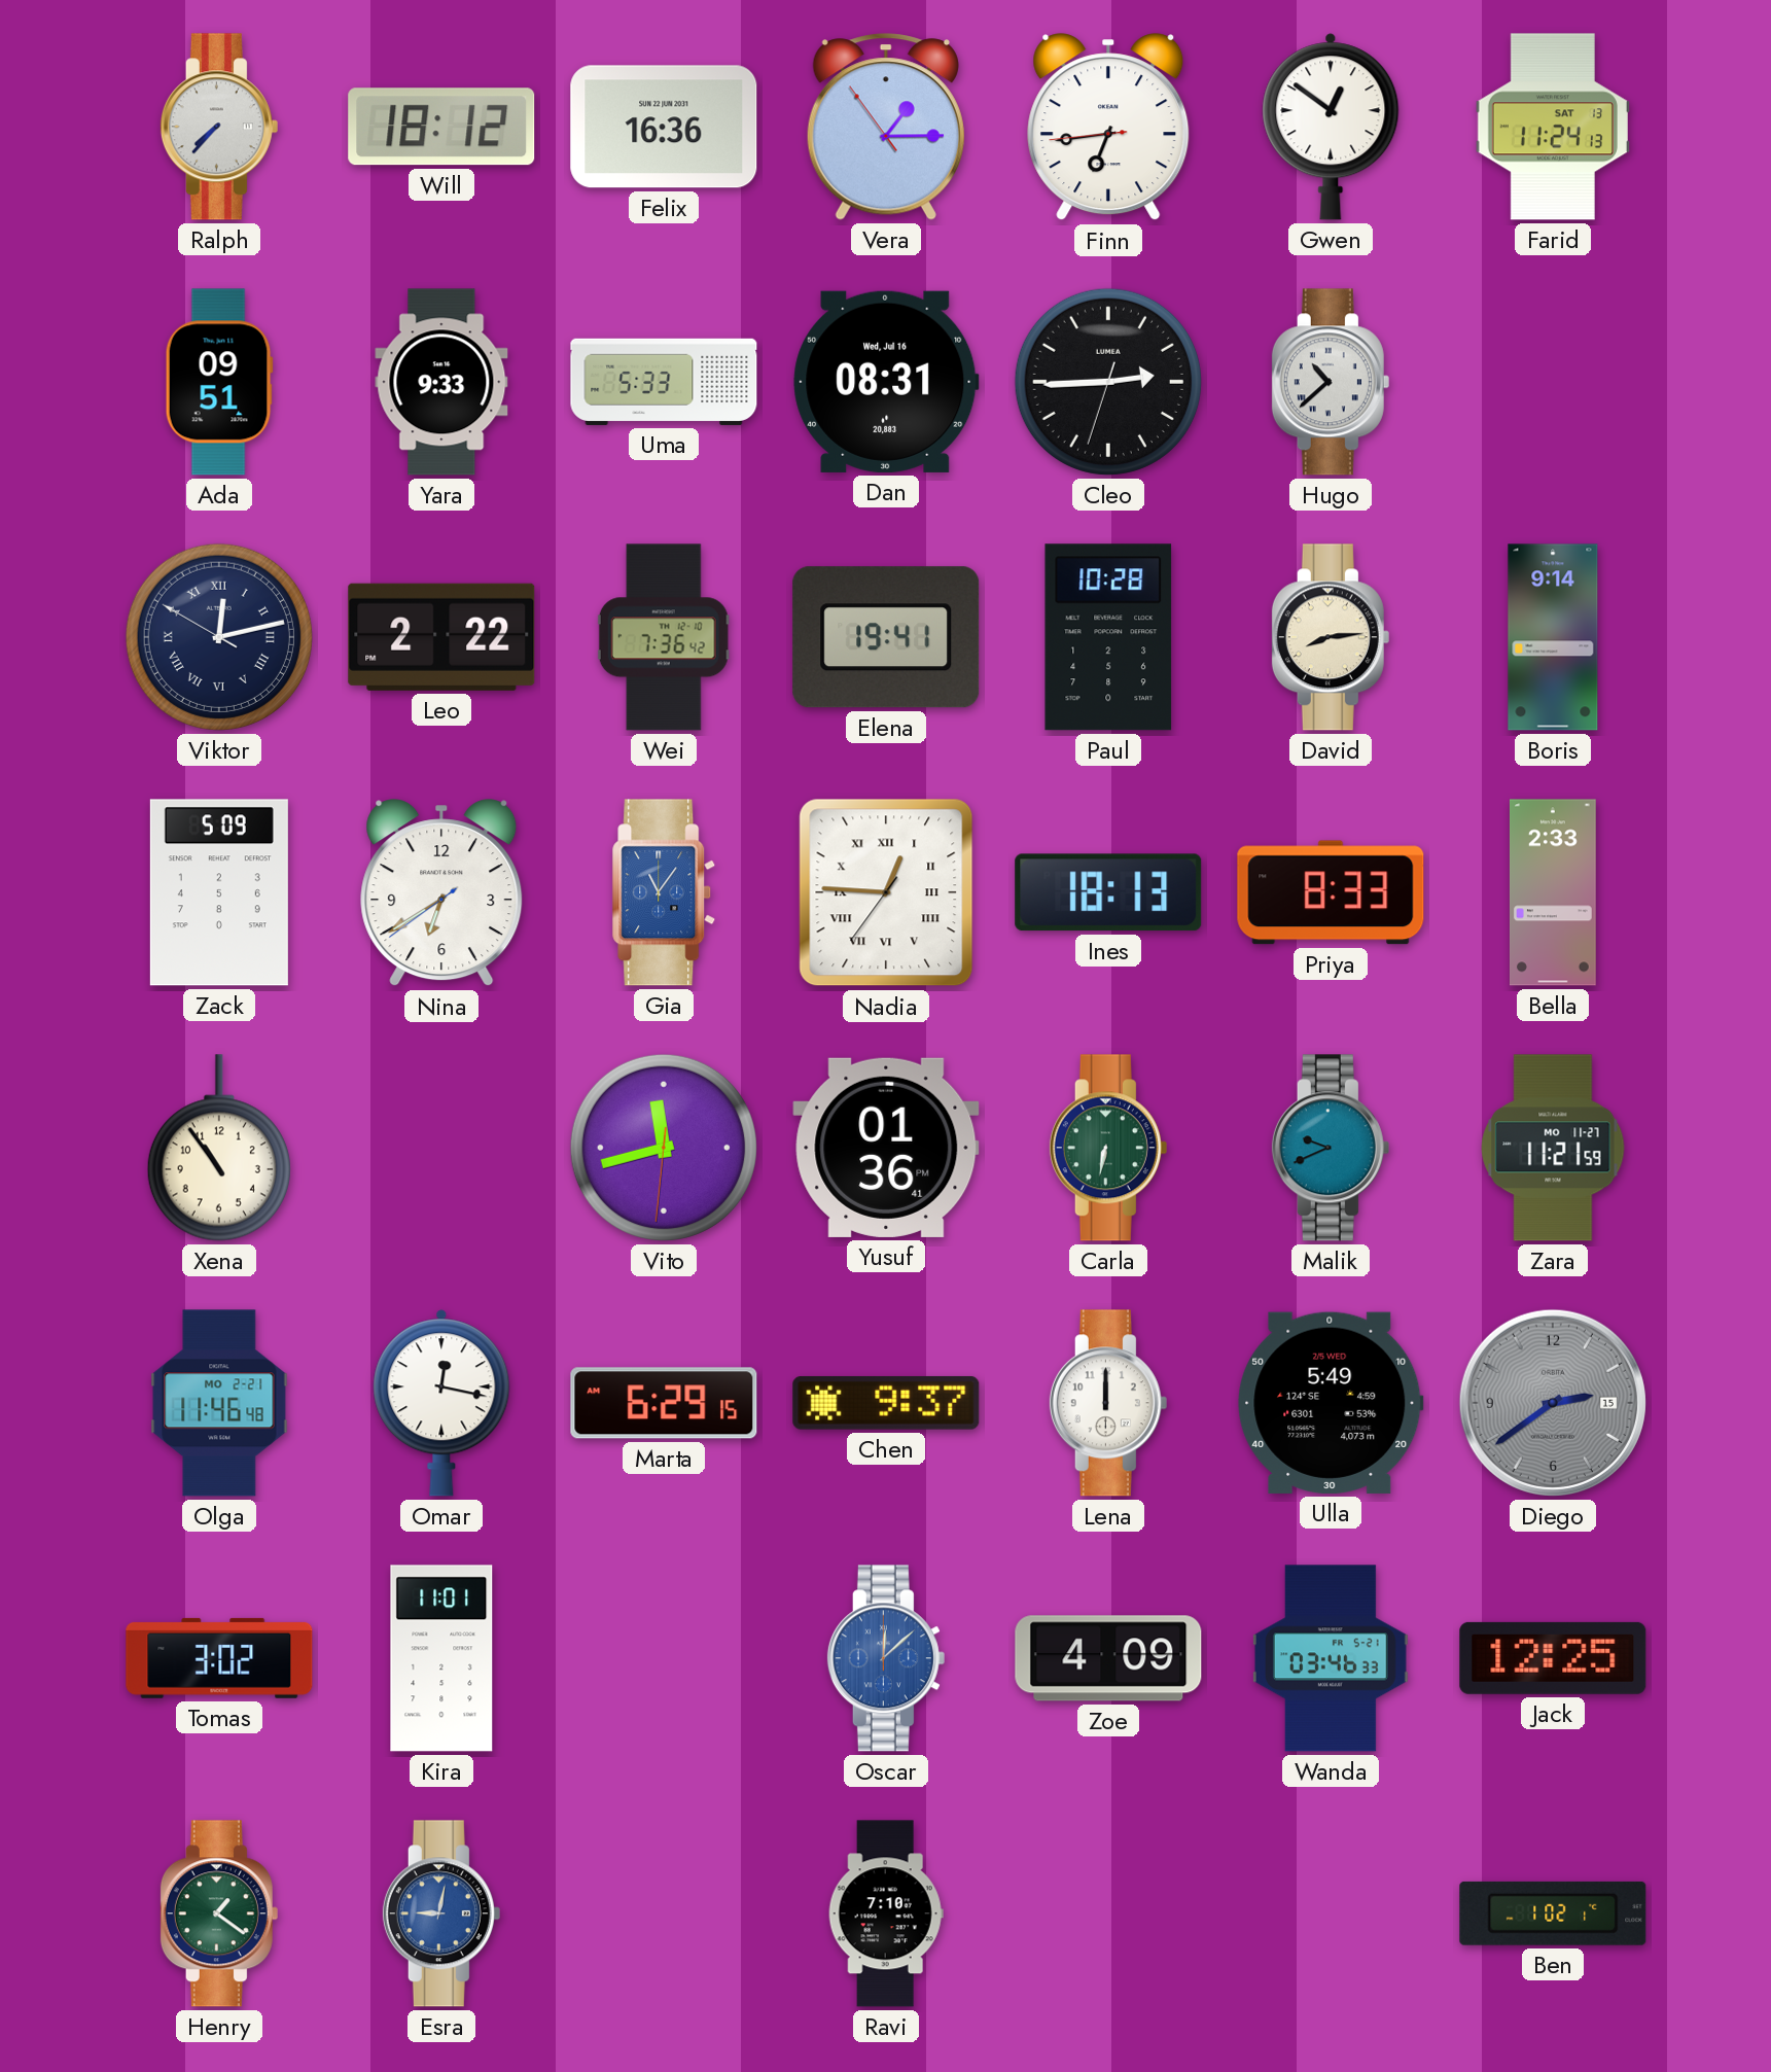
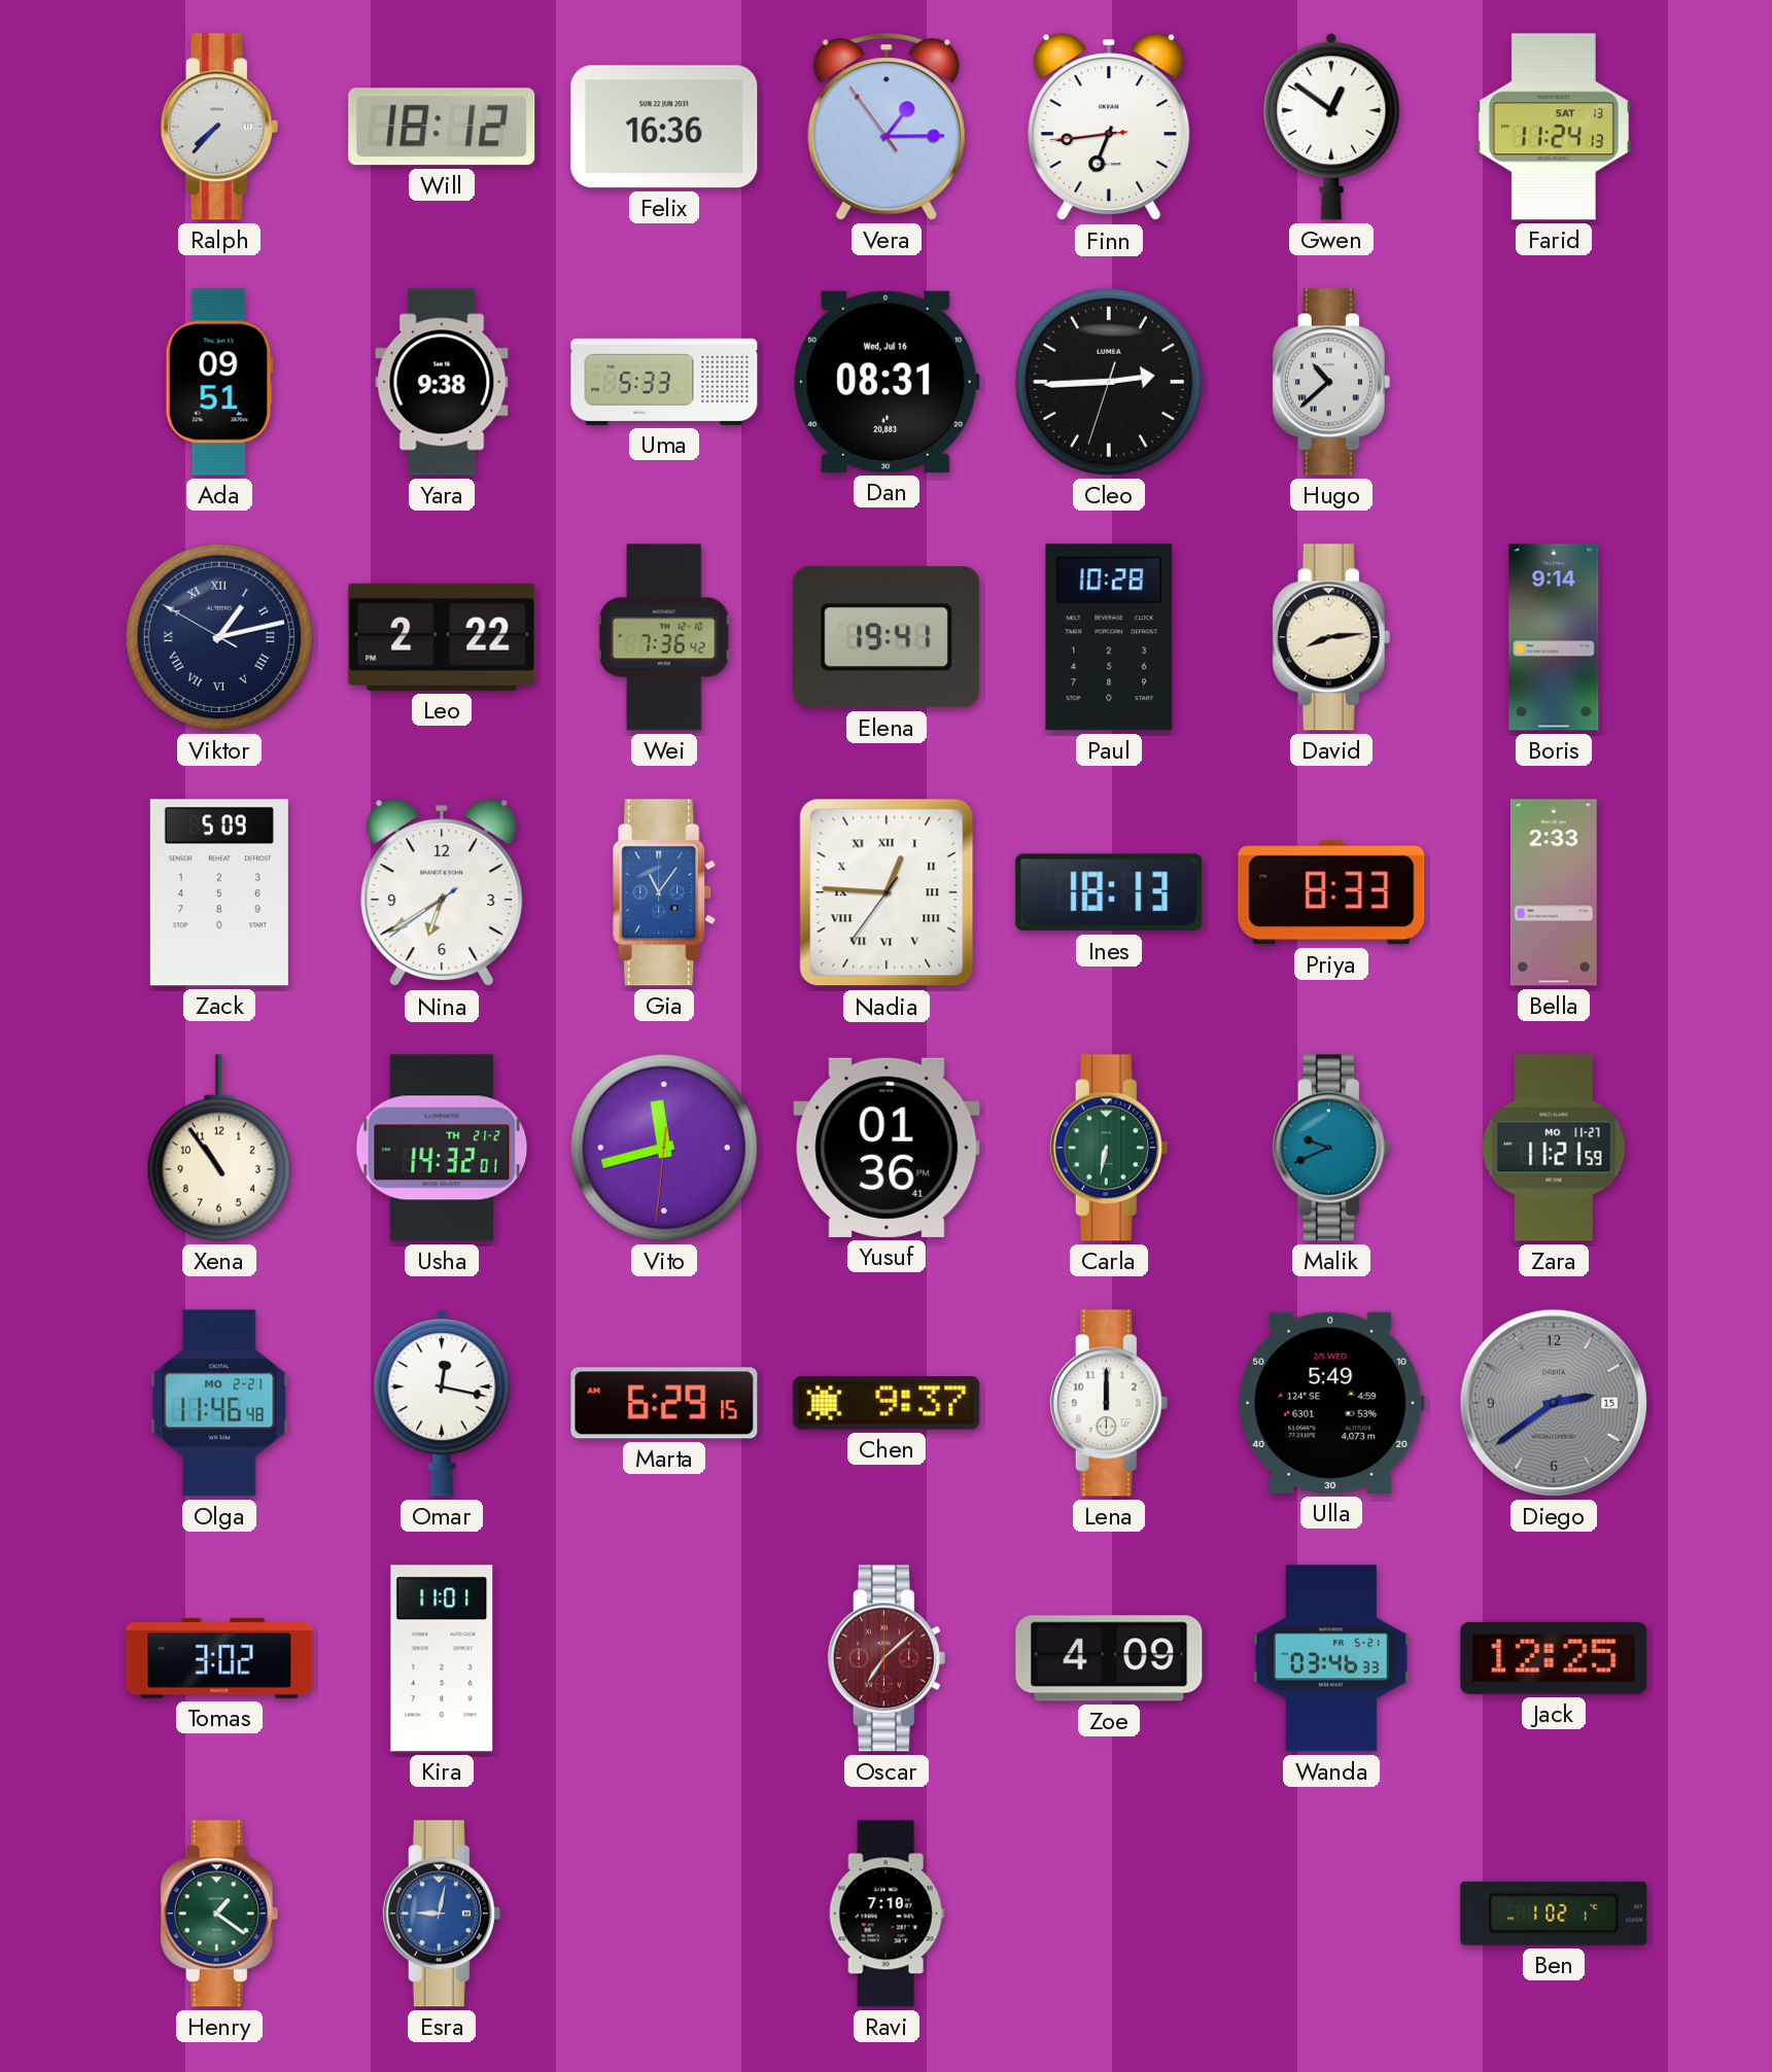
Yara: 9:33 -> 9:38 (442, 382)
Viktor: 12:12 -> 1:12 (219, 637)
Usha: none -> 14:32 (442, 1148)
Oscar: 12:08 -> 7:08 (887, 1658)
Oscar dial: blue -> burgundy (887, 1658)
